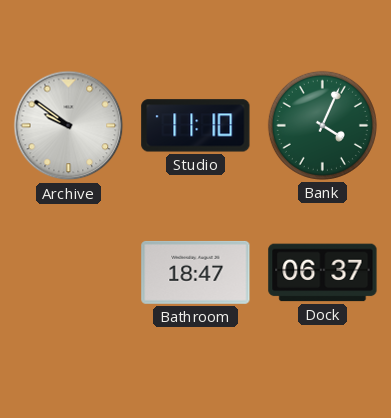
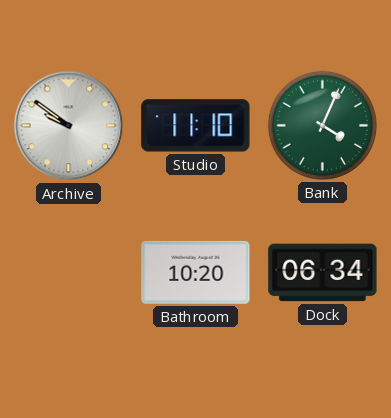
Bathroom: 18:47 -> 10:20 (196, 272)
Dock: 06:37 -> 06:34 (323, 273)
